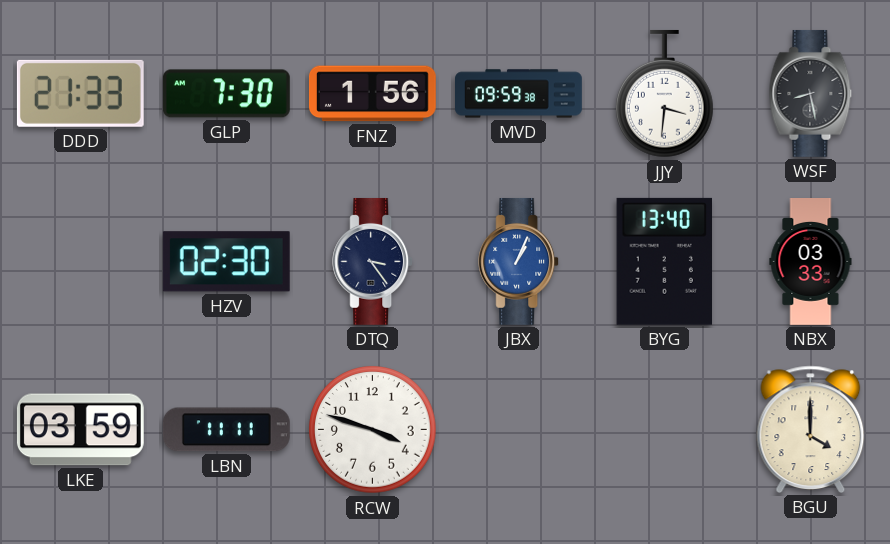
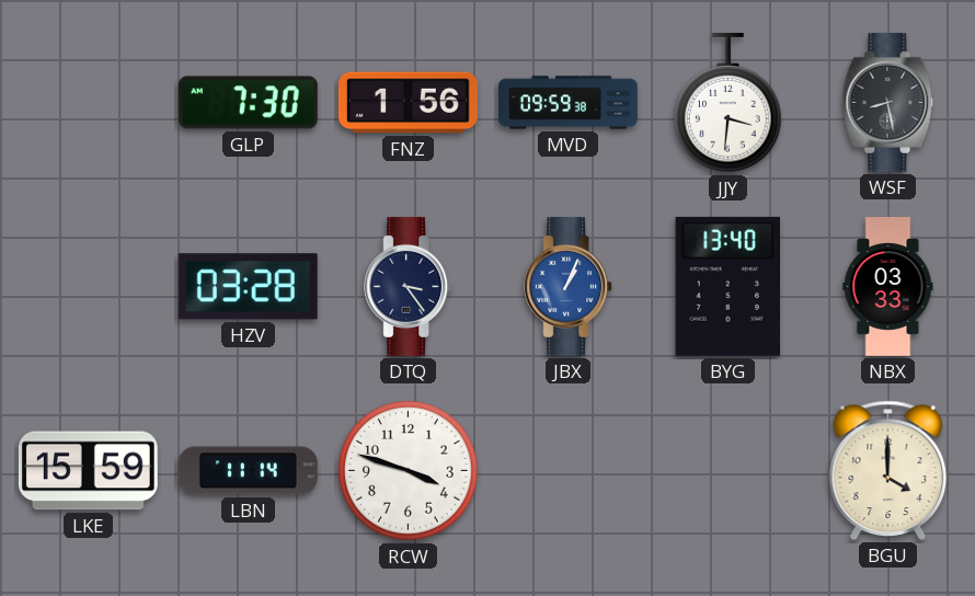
DDD: 21:33 -> none (80, 93)
HZV: 02:30 -> 03:28 (248, 287)
LKE: 03:59 -> 15:59 (88, 471)
LBN: 11:11 -> 11:14 (248, 471)
